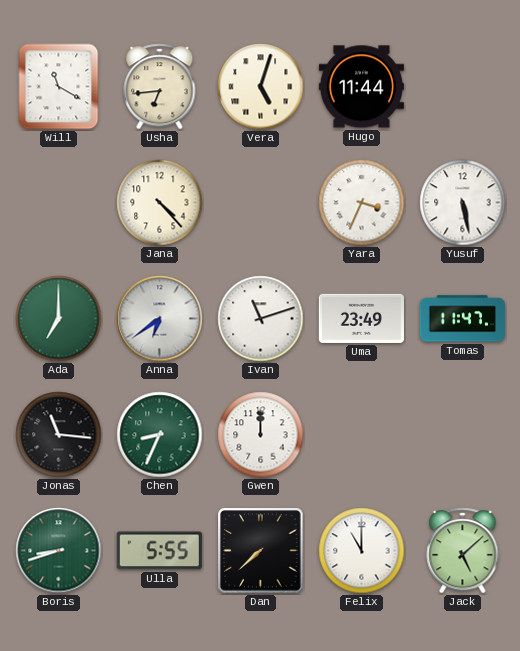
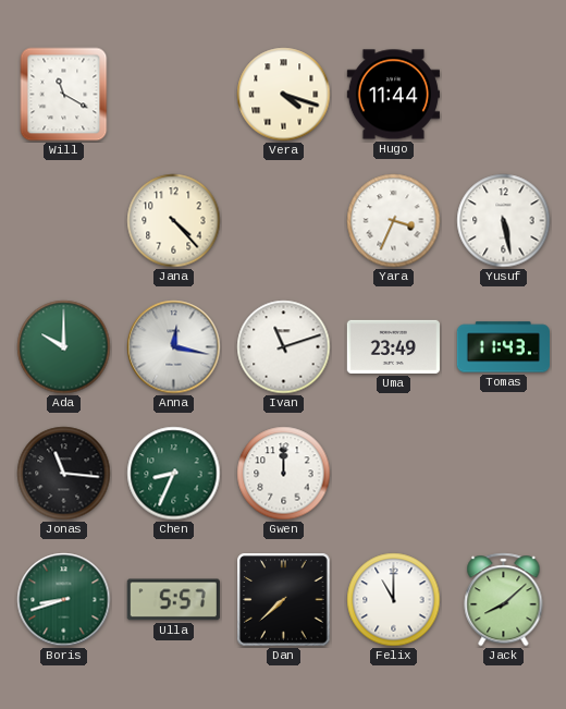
Usha: 6:44 -> none (160, 87)
Vera: 5:03 -> 4:18 (284, 95)
Ada: 7:00 -> 10:00 (64, 347)
Anna: 6:39 -> 12:17 (174, 347)
Tomas: 11:47 -> 11:43 (503, 347)
Ulla: 5:55 -> 5:57 (173, 600)
Jack: 5:08 -> 8:08 (504, 600)
